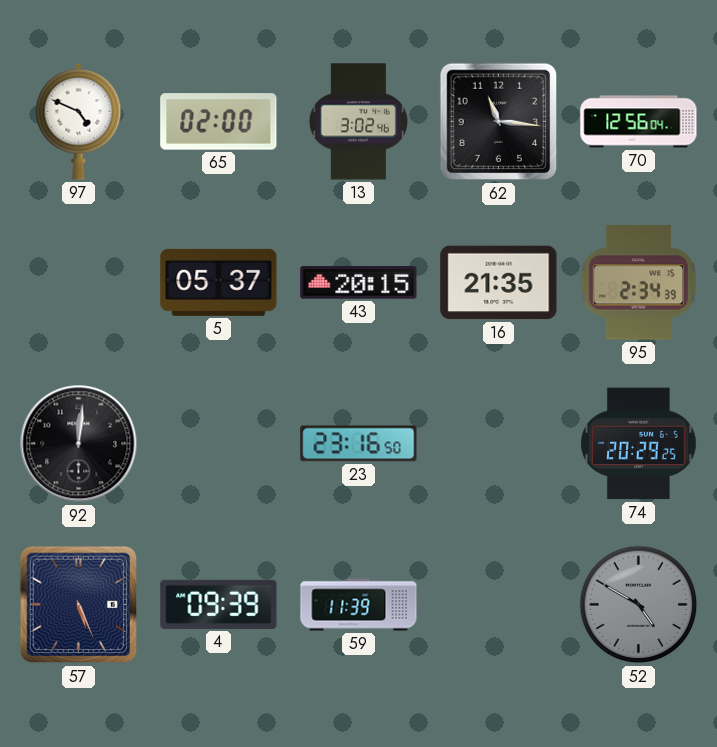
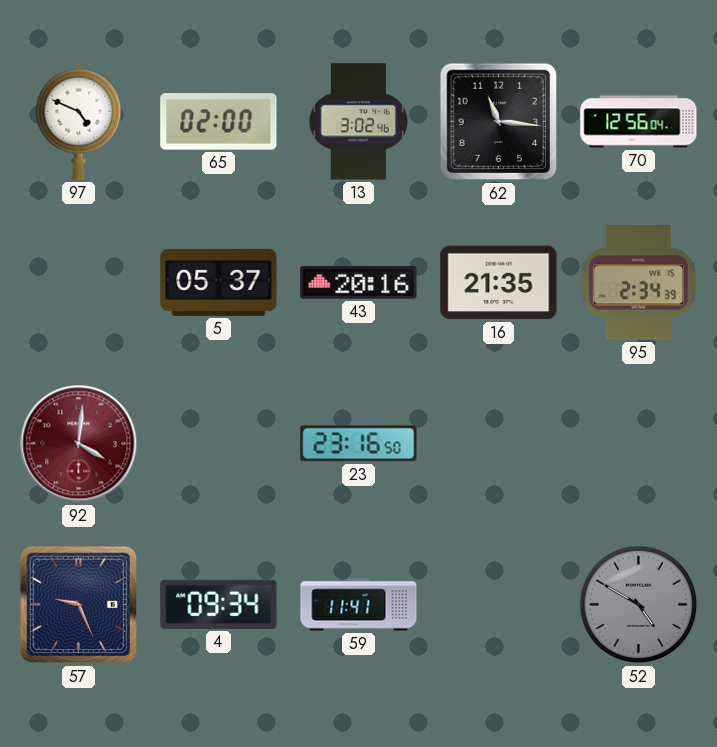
43: 20:15 -> 20:16 (359, 283)
92: 12:01 -> 4:01 (79, 444)
92 dial: black -> burgundy (79, 444)
74: 20:29 -> none (639, 444)
57: 5:26 -> 9:26 (79, 605)
4: 09:39 -> 09:34 (219, 604)
59: 11:39 -> 11:41 (359, 605)
